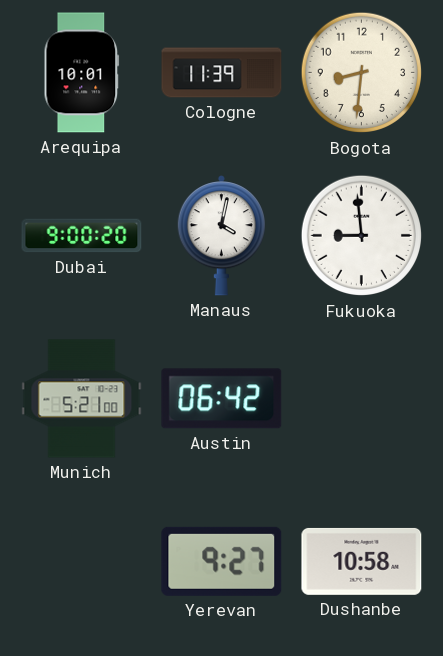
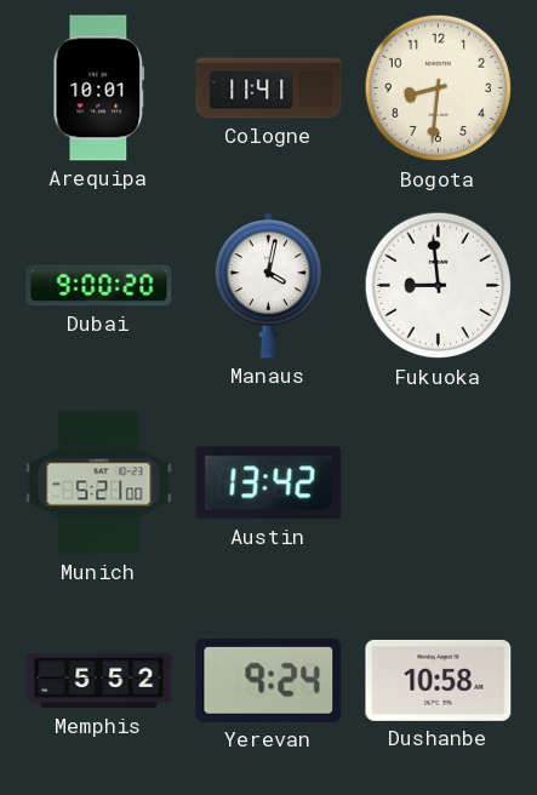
Cologne: 11:39 -> 11:41 (269, 88)
Austin: 06:42 -> 13:42 (269, 484)
Memphis: none -> 5:52 (99, 681)
Yerevan: 9:27 -> 9:24 (269, 680)
